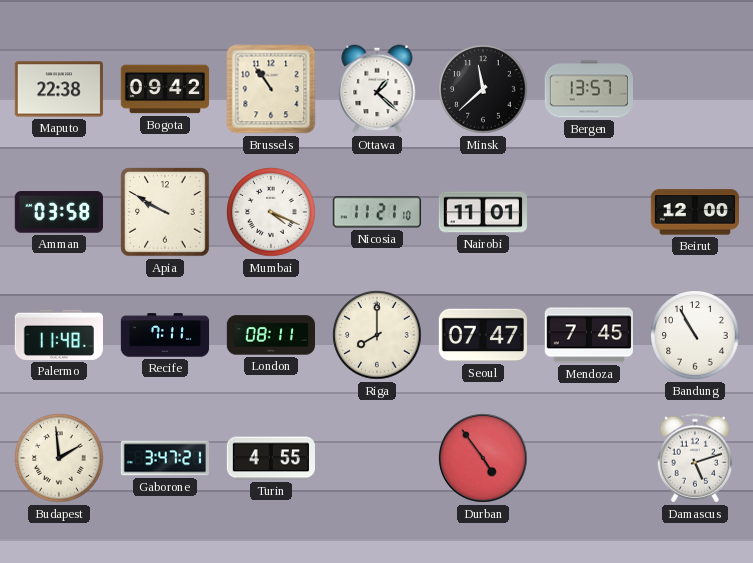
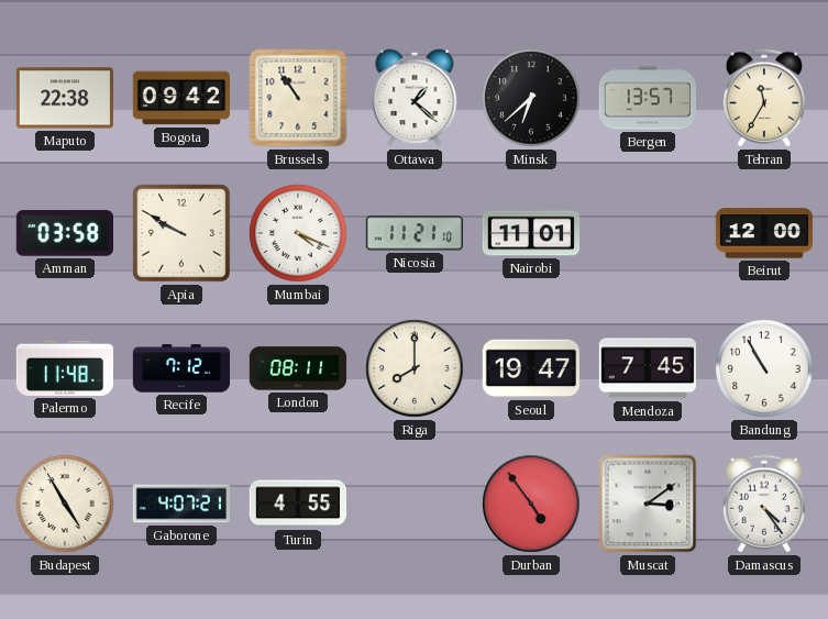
Minsk: 11:38 -> 6:38 (531, 98)
Tehran: none -> 11:35 (763, 98)
Recife: 7:11 -> 7:12 (181, 368)
Seoul: 07:47 -> 19:47 (530, 368)
Budapest: 1:59 -> 4:55 (65, 504)
Gaborone: 3:47 -> 4:07 (180, 504)
Muscat: none -> 3:09 (648, 504)
Damascus: 5:12 -> 4:24 (763, 504)
